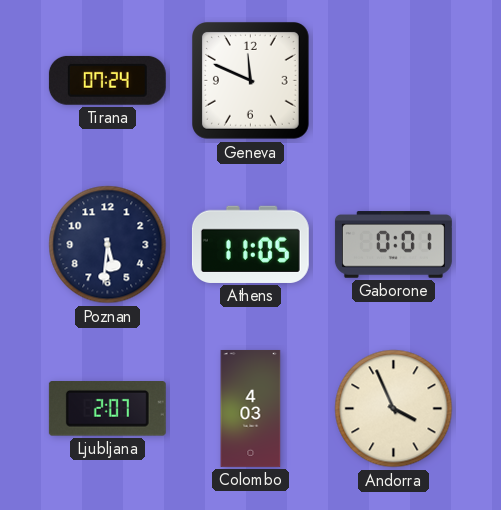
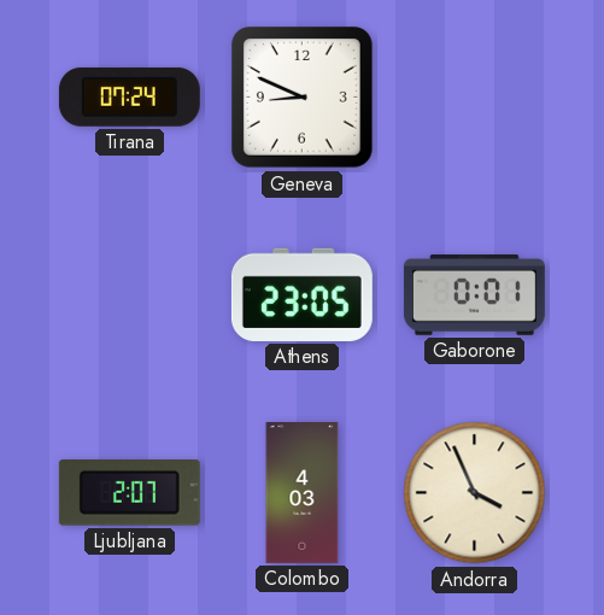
Geneva: 11:49 -> 8:49 (303, 98)
Poznan: 5:31 -> none (108, 245)
Athens: 11:05 -> 23:05 (301, 294)
